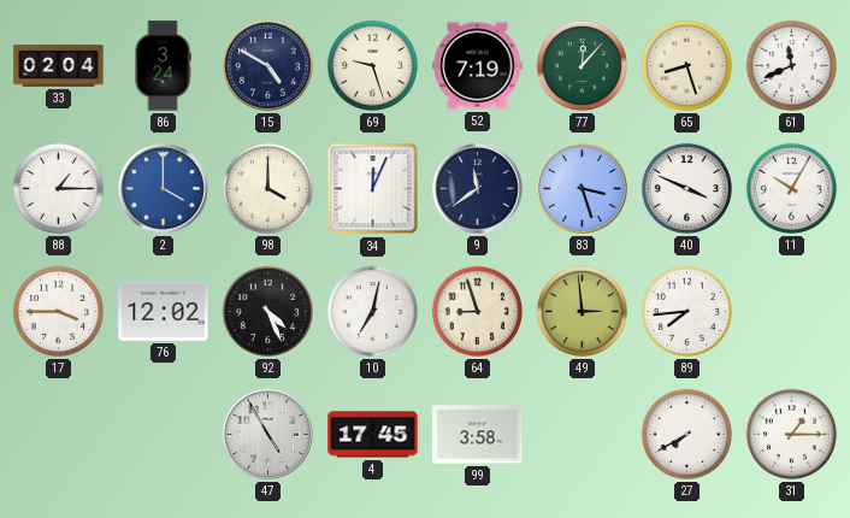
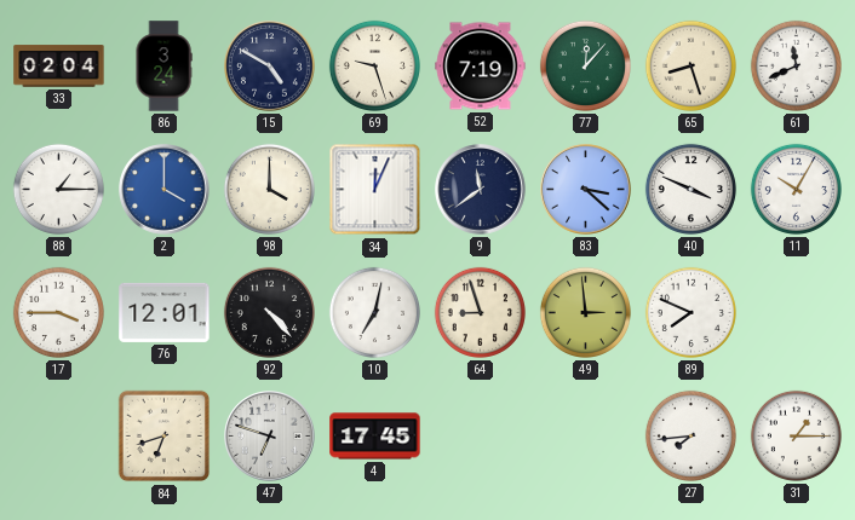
83: 3:27 -> 3:22 (586, 190)
76: 12:02 -> 12:01 (165, 312)
92: 4:26 -> 4:23 (269, 312)
89: 7:44 -> 7:49 (690, 312)
84: none -> 6:42 (165, 437)
47: 4:55 -> 6:48 (270, 437)
99: 3:58 -> none (478, 435)
27: 7:40 -> 7:44 (690, 435)
